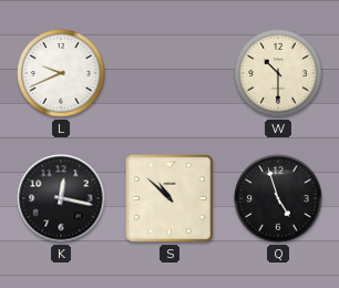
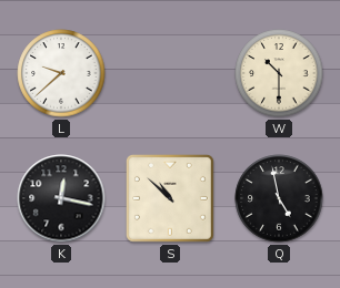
L: 9:41 -> 9:38 (61, 73)
Q: 4:57 -> 4:58 (279, 198)
